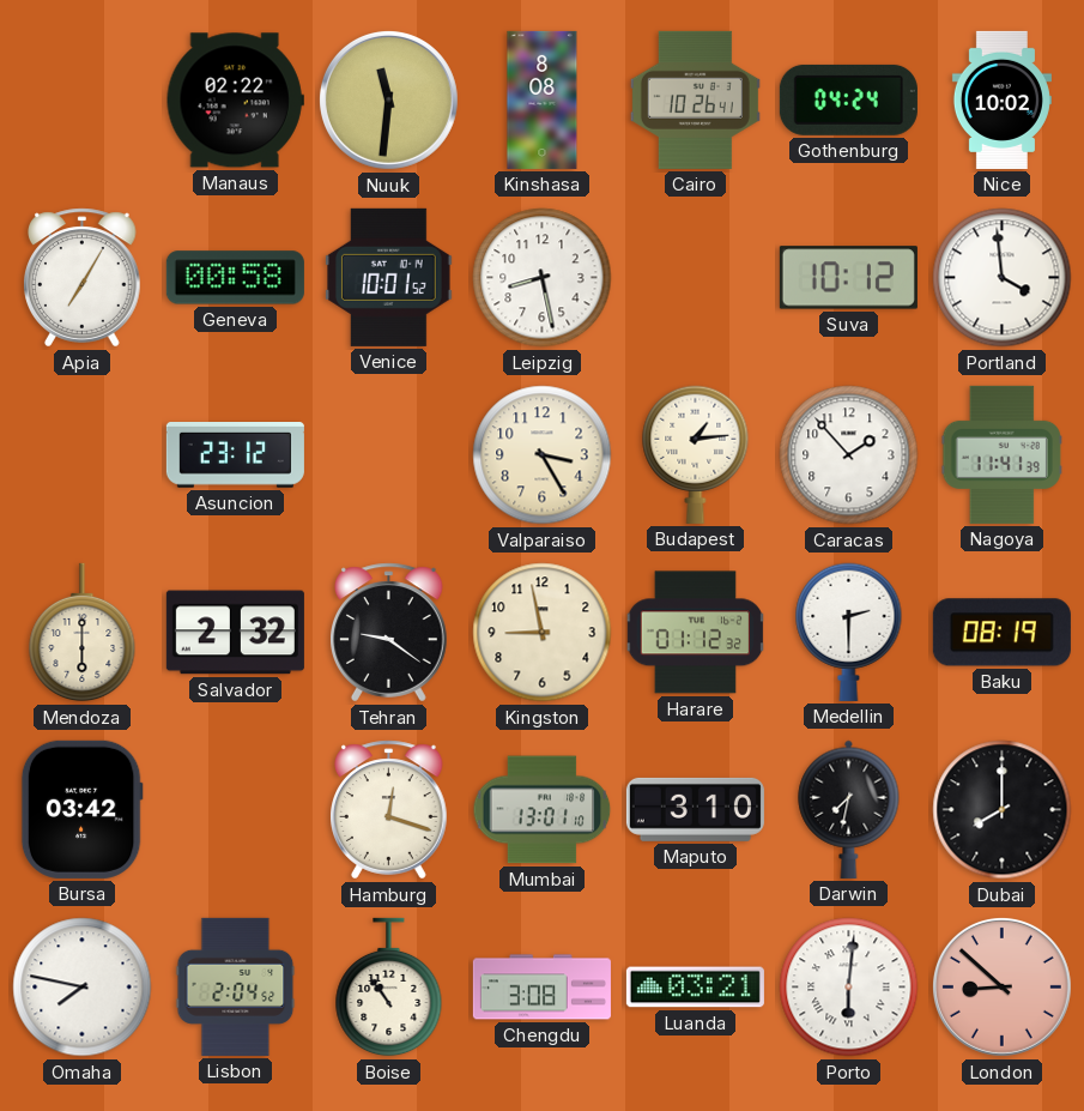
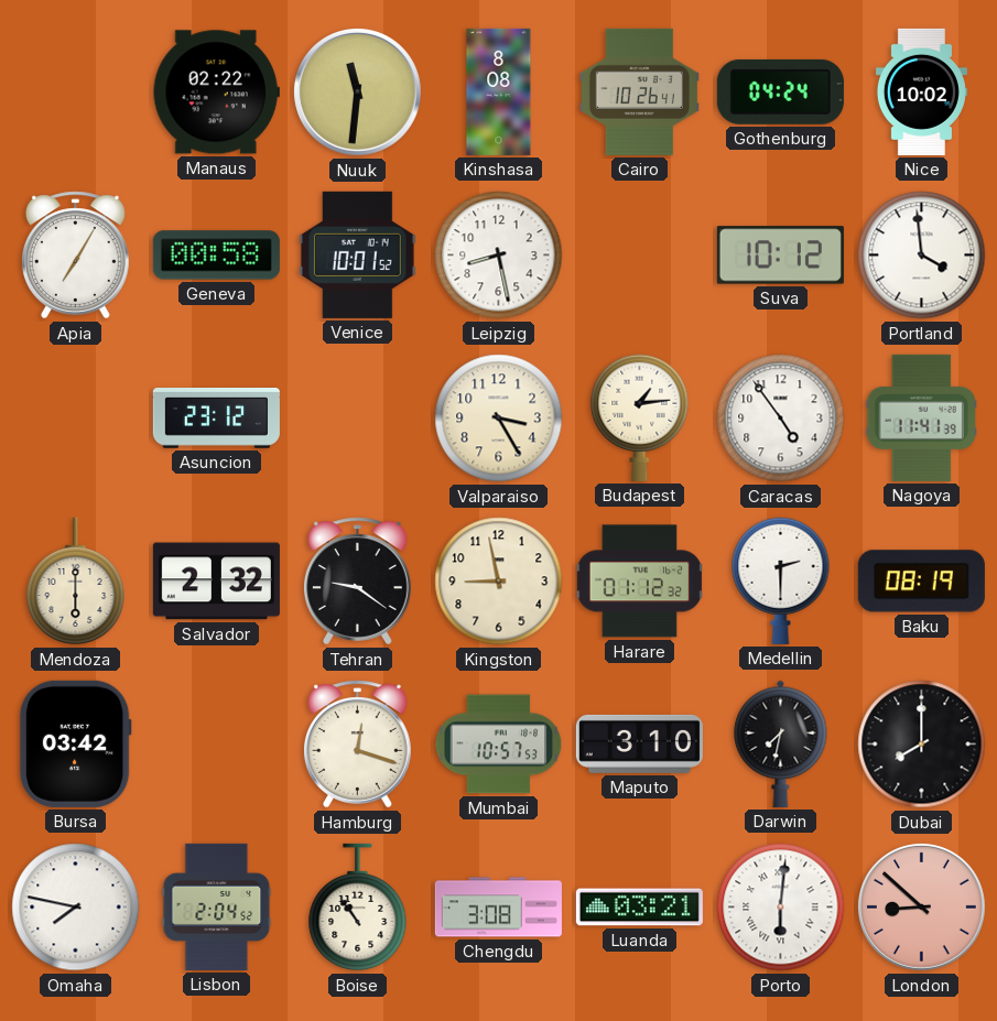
Caracas: 1:53 -> 4:54 (781, 419)
Mumbai: 13:01 -> 10:57 (499, 745)
